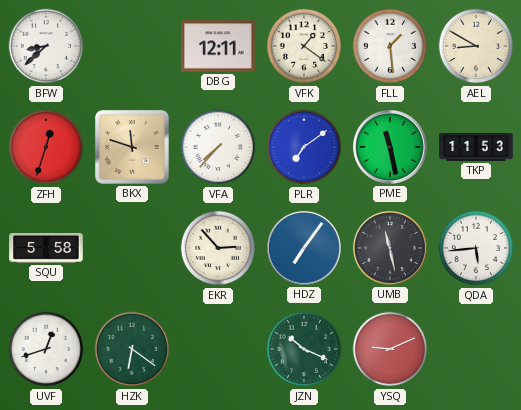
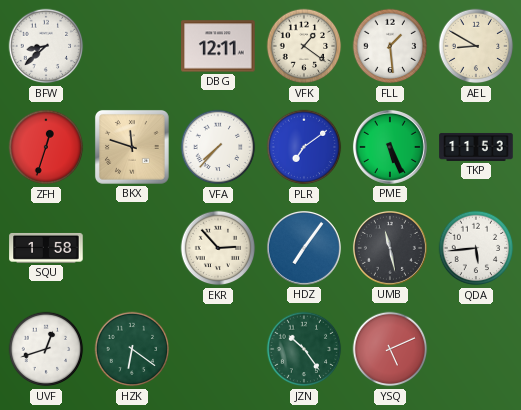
PME: 11:28 -> 5:26 (390, 147)
SQU: 5:58 -> 1:58 (46, 248)
JZN: 10:19 -> 10:24 (304, 349)
YSQ: 9:11 -> 5:11 (390, 349)
